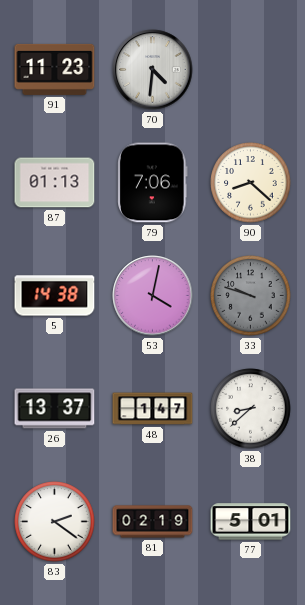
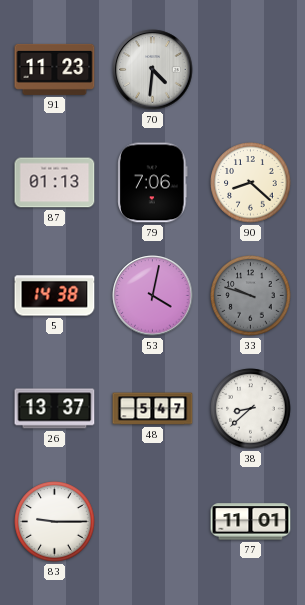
48: 1:47 -> 5:47 (153, 409)
83: 2:21 -> 9:15 (55, 522)
81: 02:19 -> none (153, 522)
77: 5:01 -> 11:01 (251, 522)
